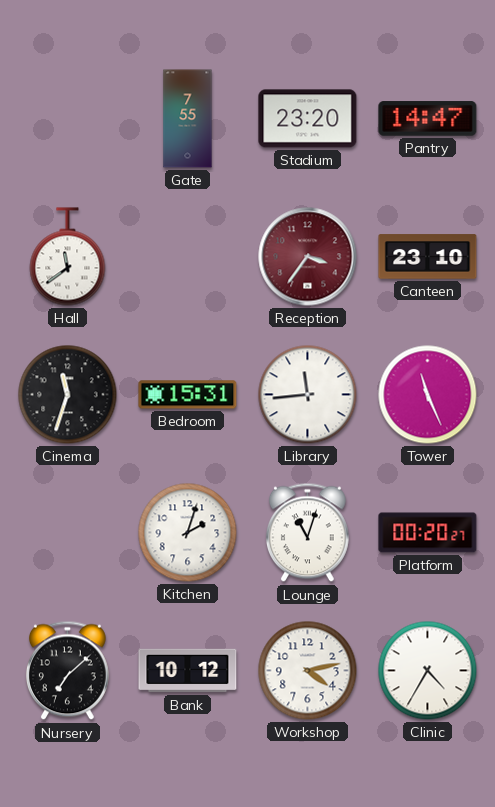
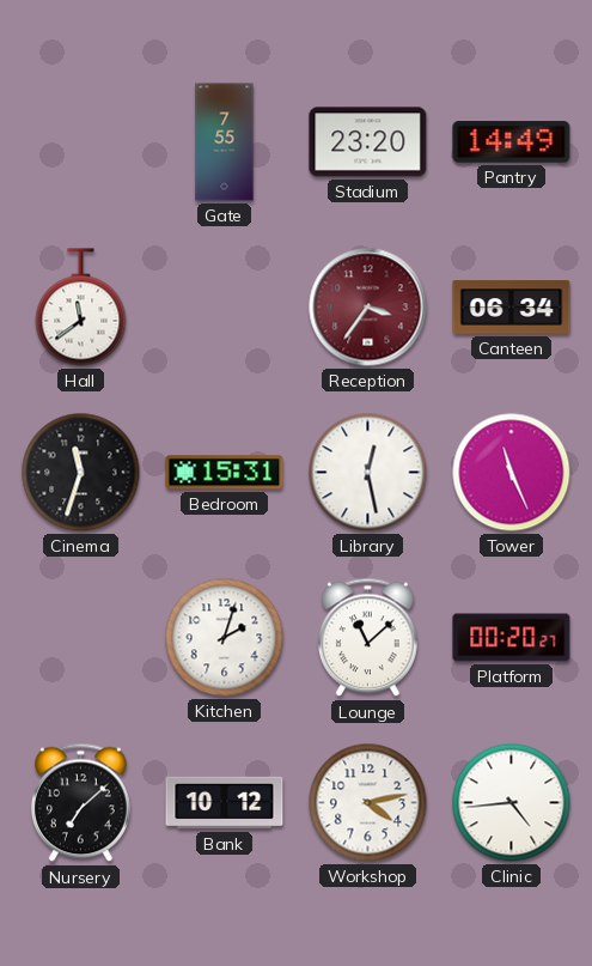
Pantry: 14:47 -> 14:49 (512, 142)
Canteen: 23:10 -> 06:34 (512, 308)
Library: 11:44 -> 12:28 (368, 473)
Lounge: 11:03 -> 11:08 (367, 638)
Clinic: 4:35 -> 4:44 (512, 803)
